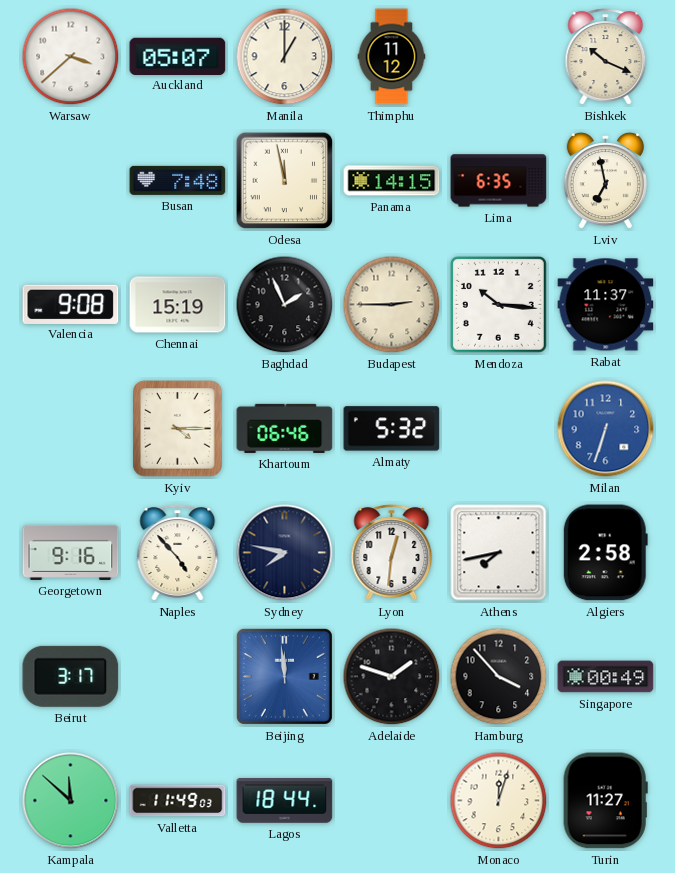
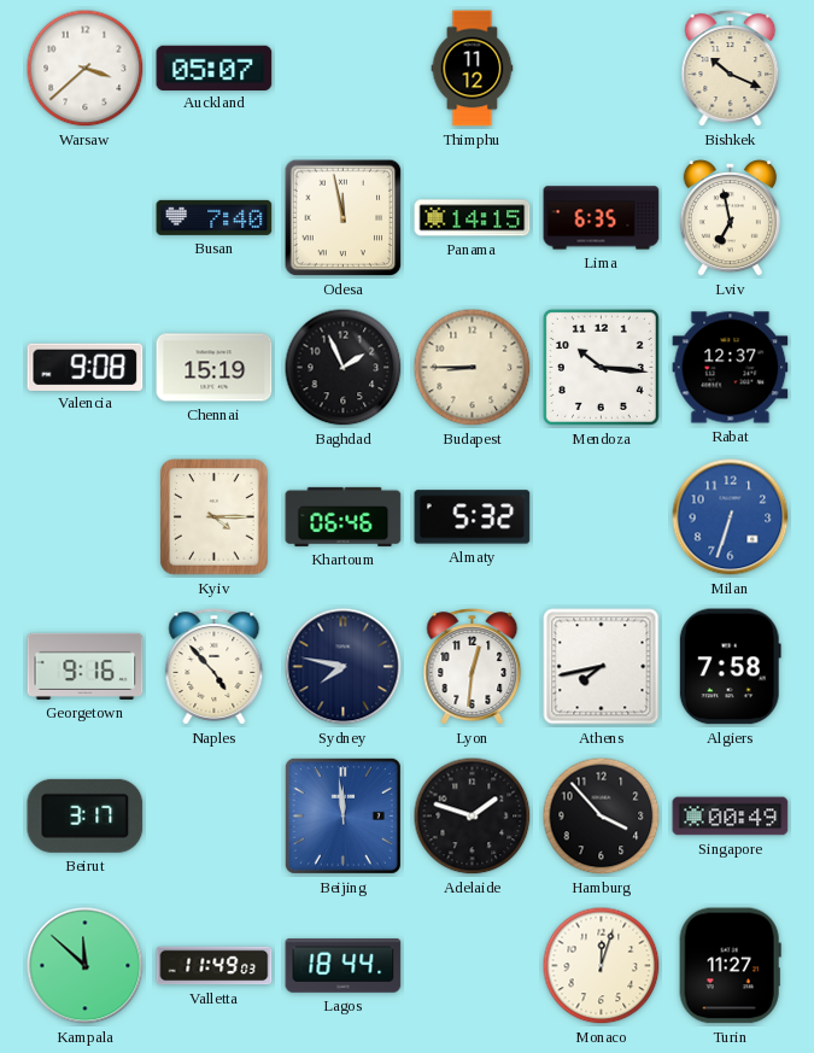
Manila: 1:00 -> none (285, 57)
Busan: 7:48 -> 7:40 (215, 217)
Budapest: 2:45 -> 8:45 (473, 368)
Rabat: 11:37 -> 12:37 (731, 368)
Algiers: 2:58 -> 7:58 (730, 667)
